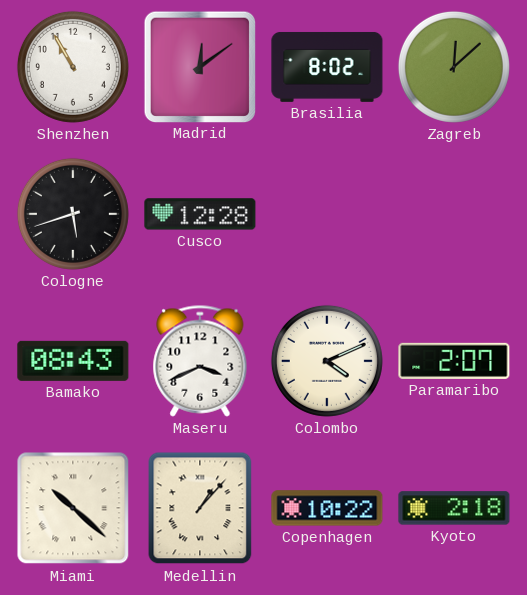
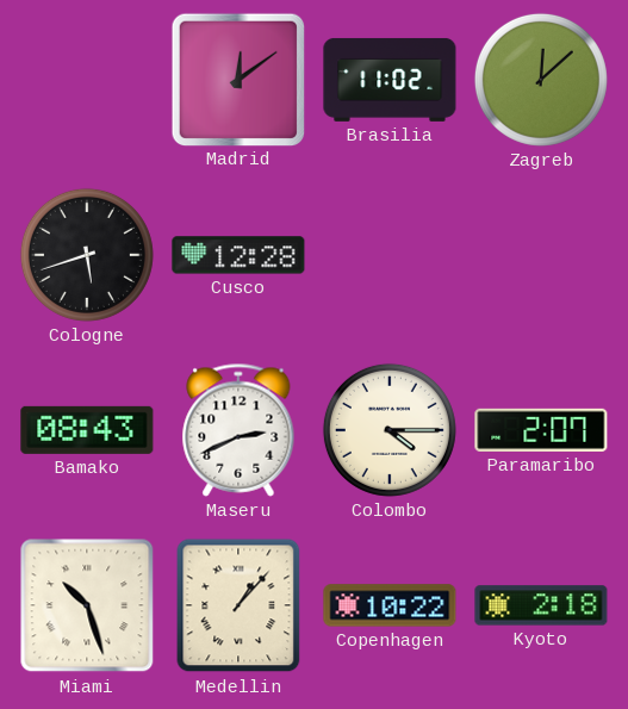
Shenzhen: 10:55 -> none (73, 67)
Brasilia: 8:02 -> 11:02 (390, 80)
Maseru: 3:41 -> 2:41 (238, 430)
Colombo: 4:11 -> 4:15 (390, 430)
Miami: 10:22 -> 10:27 (87, 605)
